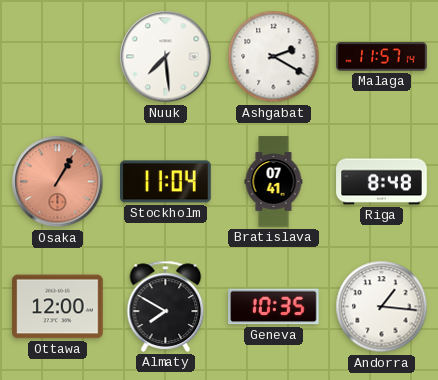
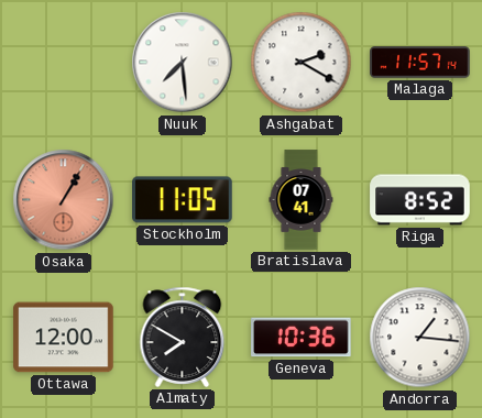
Stockholm: 11:04 -> 11:05 (183, 200)
Riga: 8:48 -> 8:52 (420, 200)
Geneva: 10:35 -> 10:36 (302, 338)
